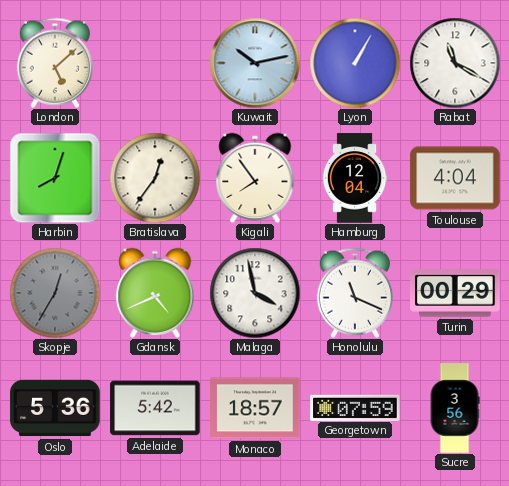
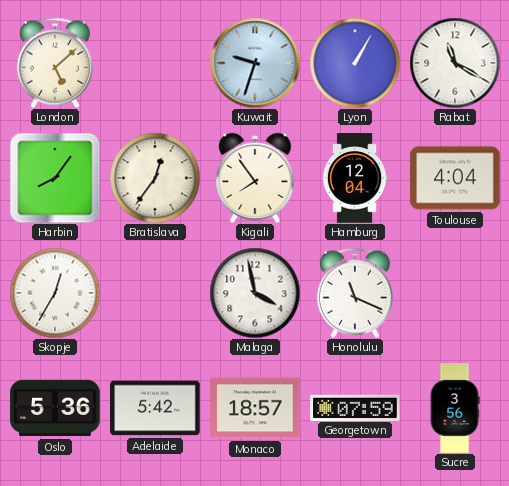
Kuwait: 10:13 -> 9:33 (255, 63)
Harbin: 8:03 -> 8:06 (55, 178)
Skopje dial: grey -> white (55, 293)
Gdansk: 4:41 -> none (155, 292)
Turin: 00:29 -> none (455, 293)
